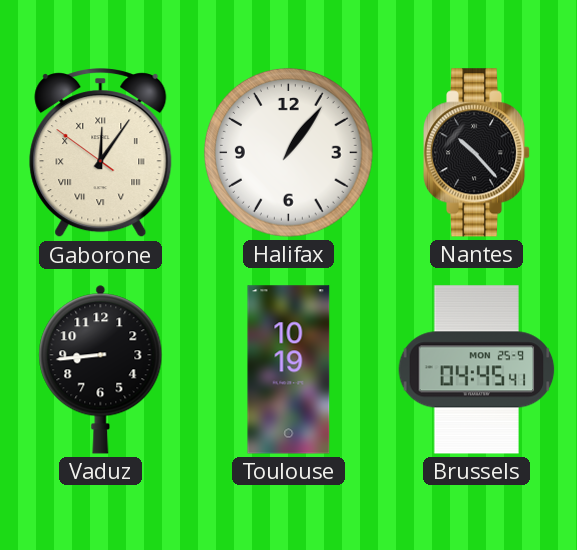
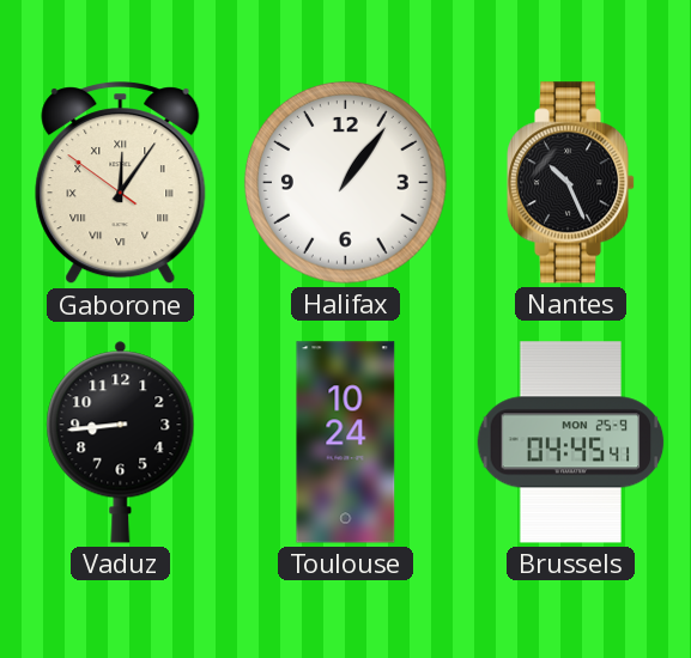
Nantes: 10:23 -> 10:26 (571, 183)
Toulouse: 10:19 -> 10:24 (346, 443)
